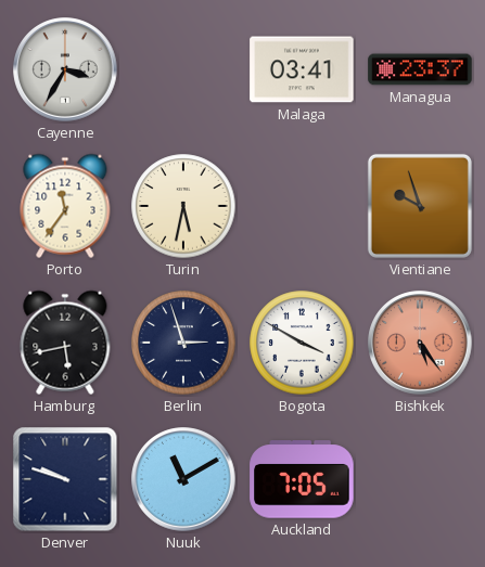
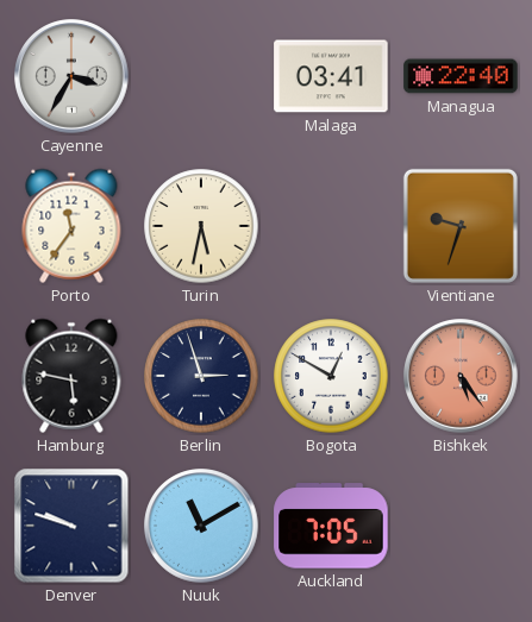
Managua: 23:37 -> 22:40 (461, 76)
Vientiane: 9:57 -> 9:33 (461, 226)
Hamburg: 5:43 -> 5:47 (71, 376)
Bogota: 3:50 -> 12:50 (331, 376)
